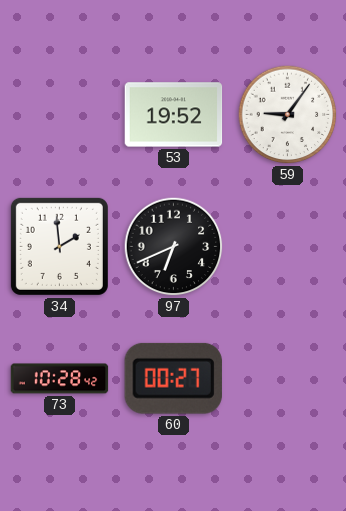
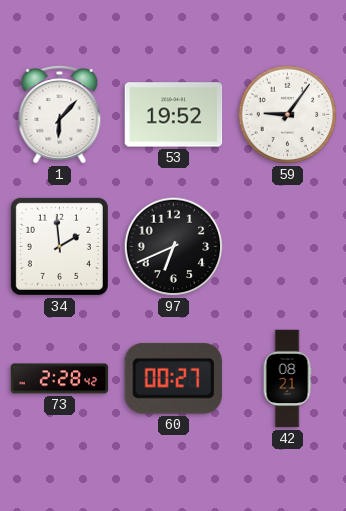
1: none -> 6:07 (60, 114)
73: 10:28 -> 2:28 (60, 379)
42: none -> 08:21 (287, 379)
